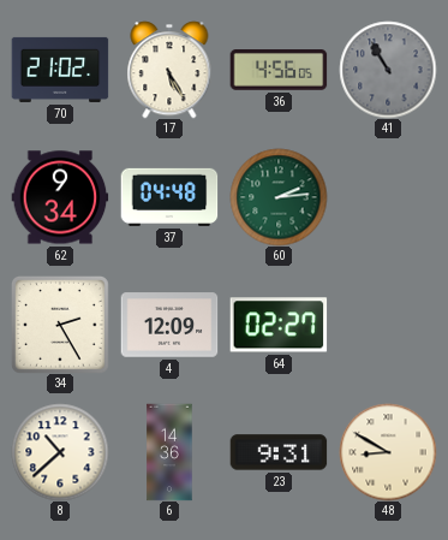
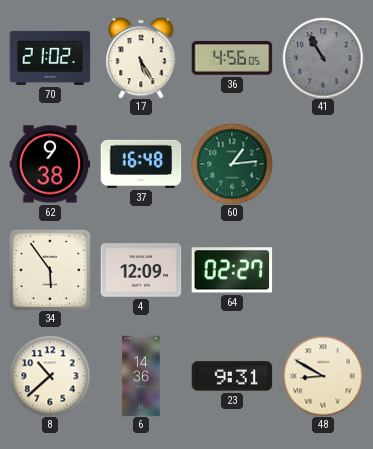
62: 9:34 -> 9:38 (50, 164)
37: 04:48 -> 16:48 (141, 164)
60: 2:14 -> 1:14 (232, 164)
34: 2:25 -> 5:54 (50, 270)
